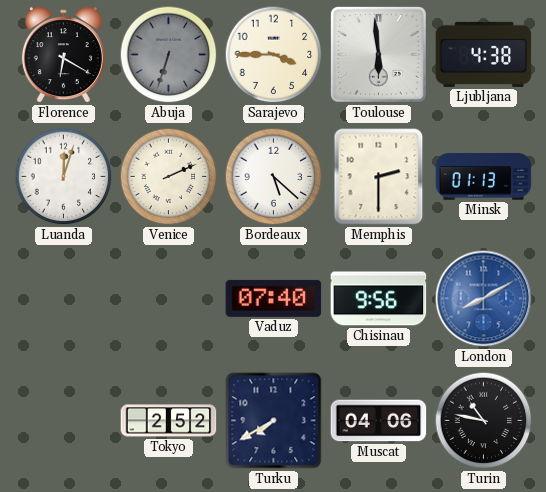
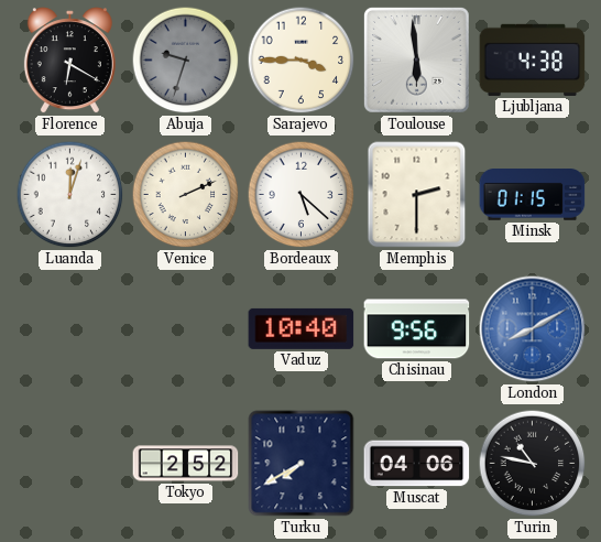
Abuja: 6:33 -> 9:33 (186, 61)
Minsk: 01:13 -> 01:15 (533, 195)
Vaduz: 07:40 -> 10:40 (302, 328)
